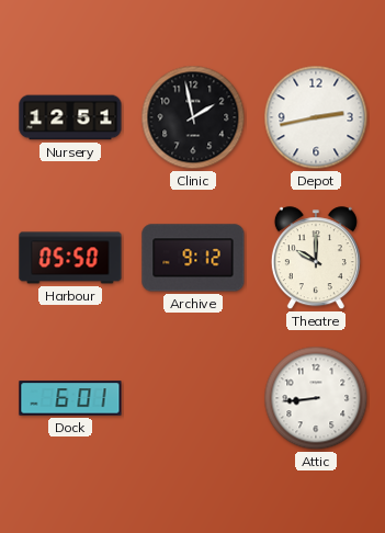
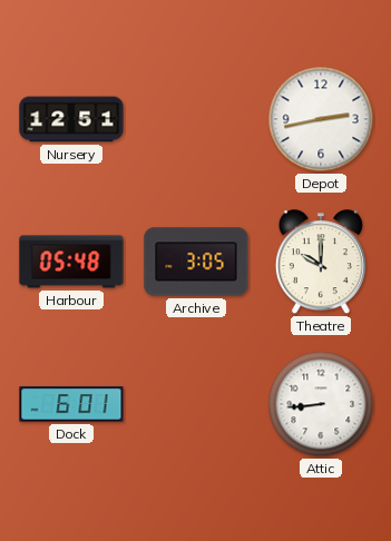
Clinic: 1:58 -> none (193, 117)
Harbour: 05:50 -> 05:48 (71, 262)
Archive: 9:12 -> 3:05 (196, 262)
